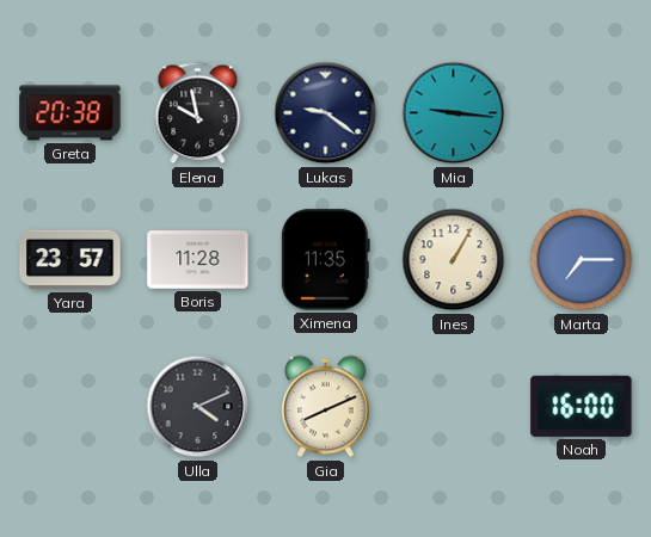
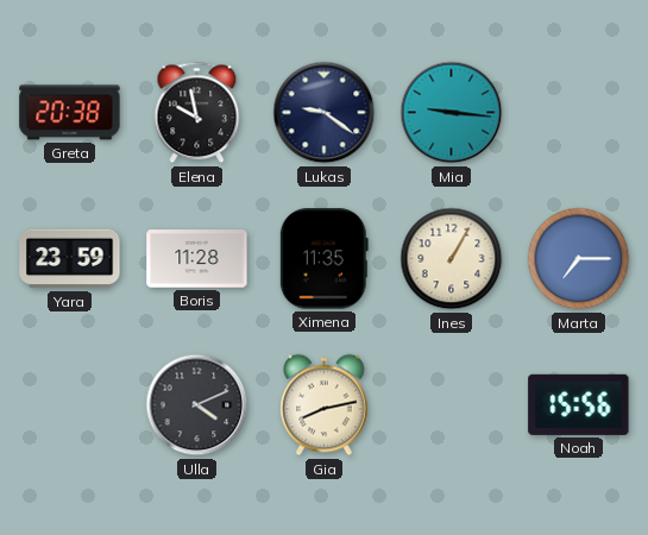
Yara: 23:57 -> 23:59 (70, 259)
Gia: 8:11 -> 8:13 (325, 405)
Noah: 16:00 -> 15:56 (579, 404)
